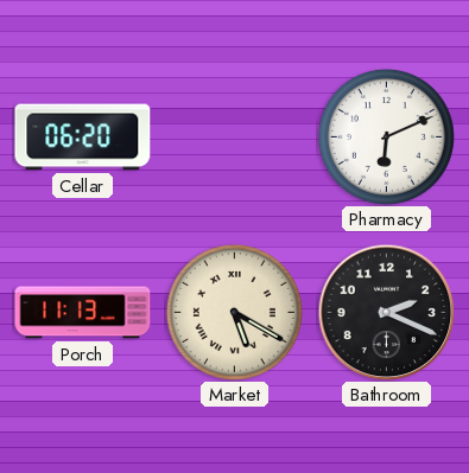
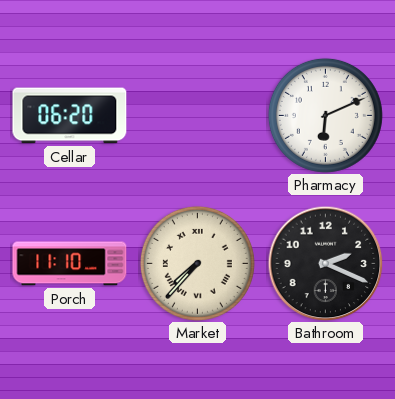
Porch: 11:13 -> 11:10 (70, 264)
Market: 5:20 -> 7:37 (197, 263)
